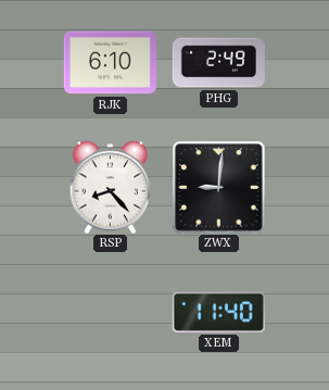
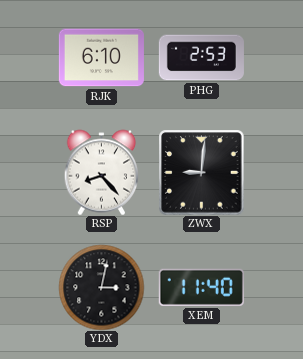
PHG: 2:49 -> 2:53 (201, 58)
YDX: none -> 3:02 (101, 287)
